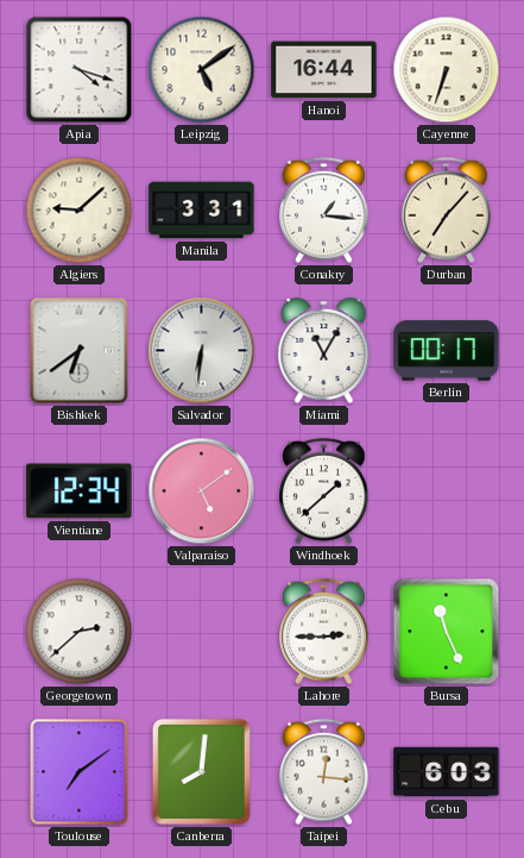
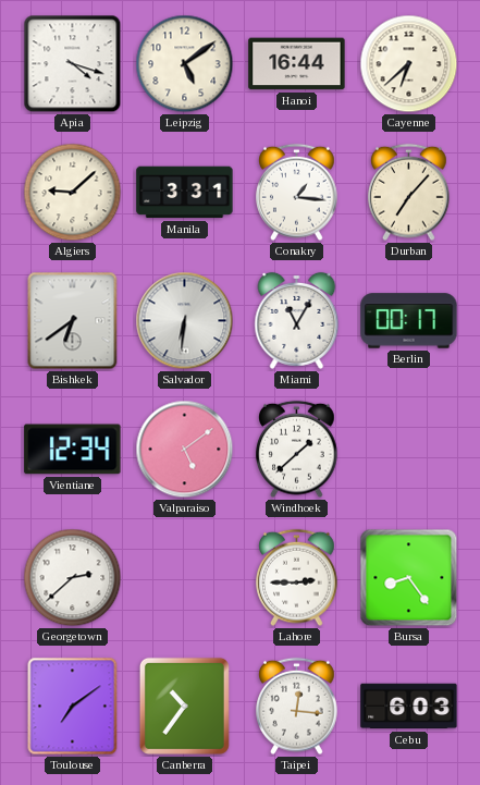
Cayenne: 6:33 -> 6:38 (409, 64)
Bursa: 11:26 -> 8:24 (409, 578)
Canberra: 8:01 -> 10:36 (184, 706)
